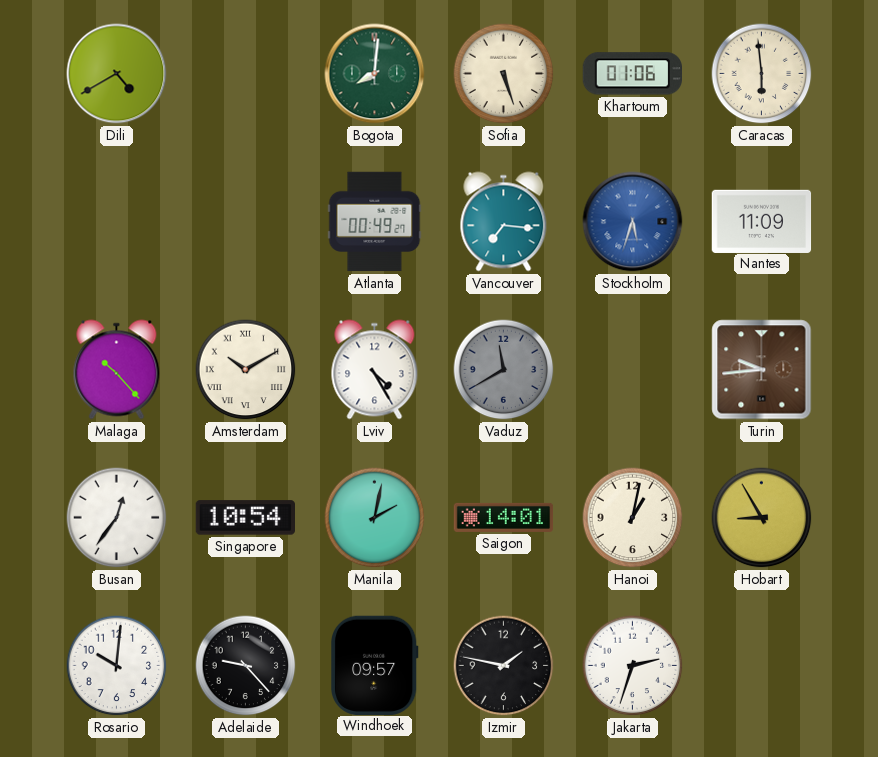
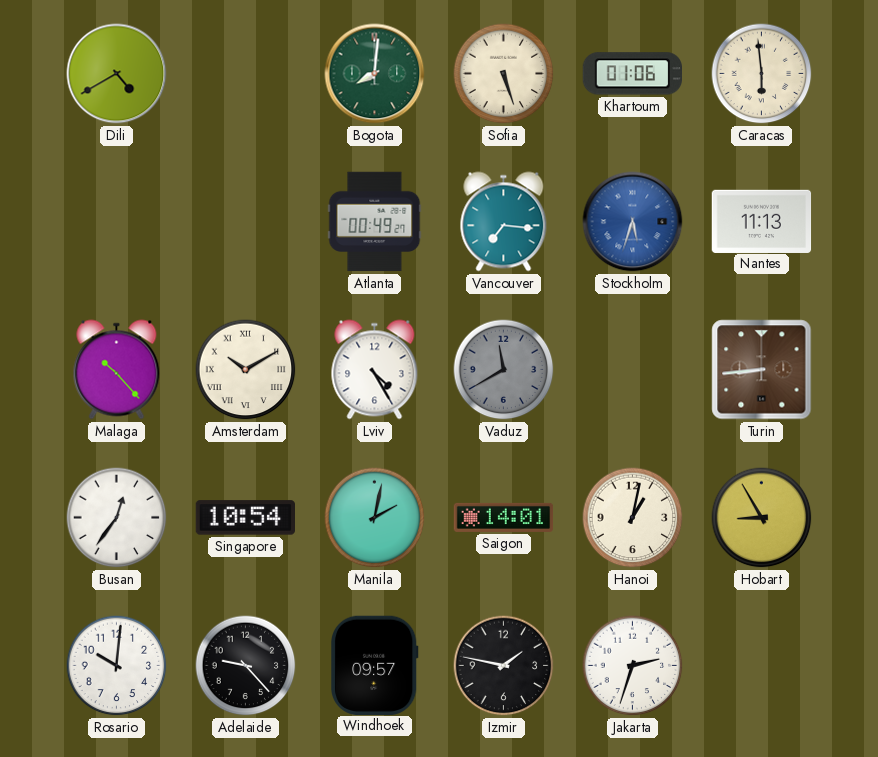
Nantes: 11:09 -> 11:13 (762, 221)
Turin: 9:44 -> 8:44 (762, 370)
